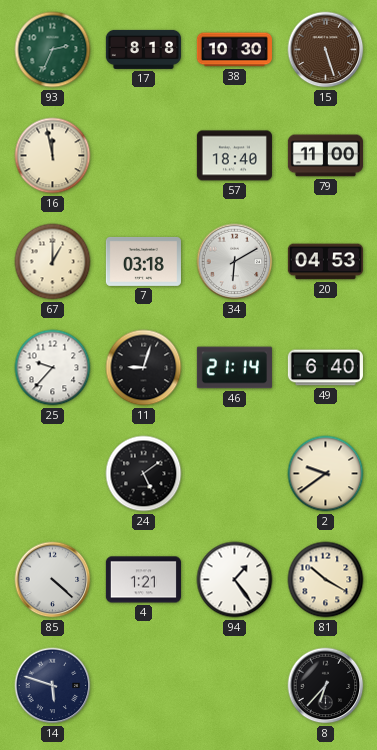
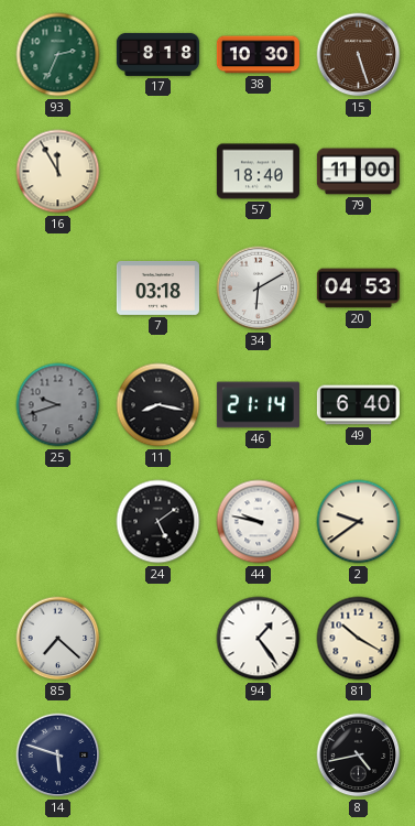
16: 11:58 -> 11:55 (58, 172)
67: 1:00 -> none (53, 262)
25: 9:37 -> 9:42 (58, 405)
25 dial: white -> grey (58, 405)
11: 9:03 -> 8:17 (159, 405)
44: none -> 9:47 (259, 522)
85: 4:22 -> 7:22 (58, 639)
4: 1:21 -> none (143, 580)
8: 6:37 -> 4:43 (359, 756)
